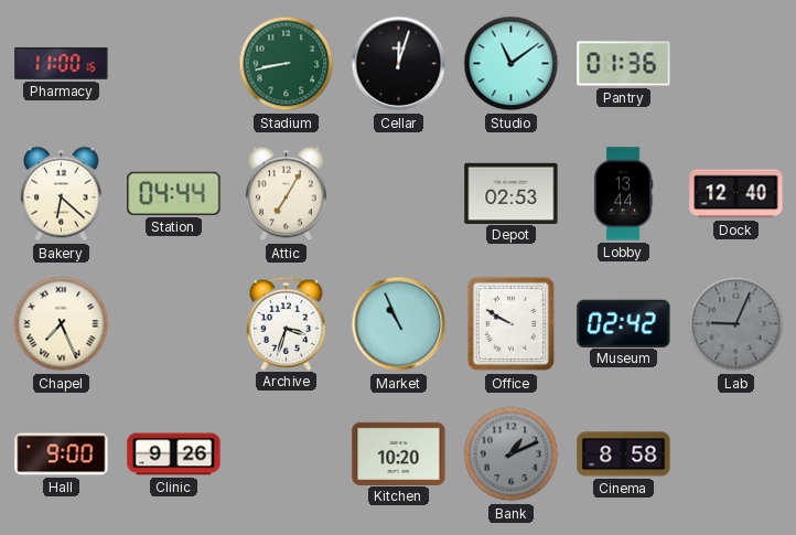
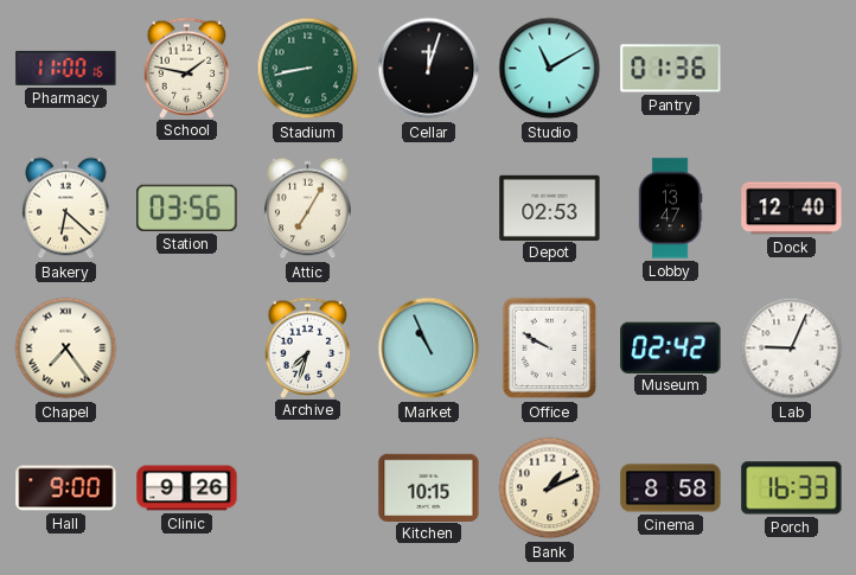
School: none -> 1:47 (187, 68)
Studio: 11:09 -> 11:10 (550, 69)
Station: 04:44 -> 03:56 (187, 207)
Lobby: 13:44 -> 13:47 (670, 209)
Chapel: 7:26 -> 7:24 (66, 349)
Archive: 3:33 -> 7:33 (308, 347)
Lab dial: grey -> white (792, 349)
Kitchen: 10:20 -> 10:15 (429, 487)
Bank dial: grey -> cream (550, 488)
Porch: none -> 16:33 (792, 488)
